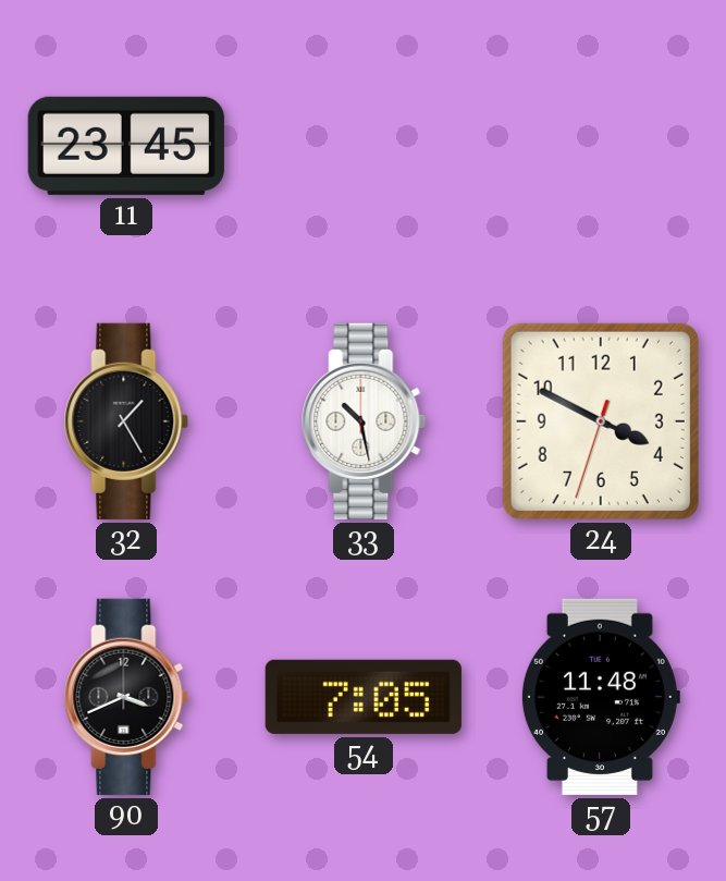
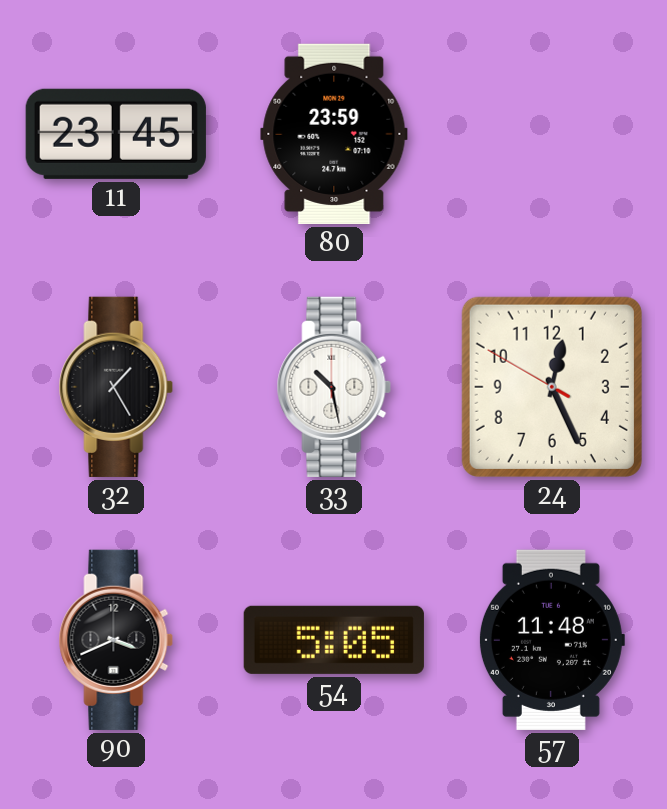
80: none -> 23:59 (334, 134)
24: 3:49 -> 12:25 (552, 387)
54: 7:05 -> 5:05 (334, 640)
